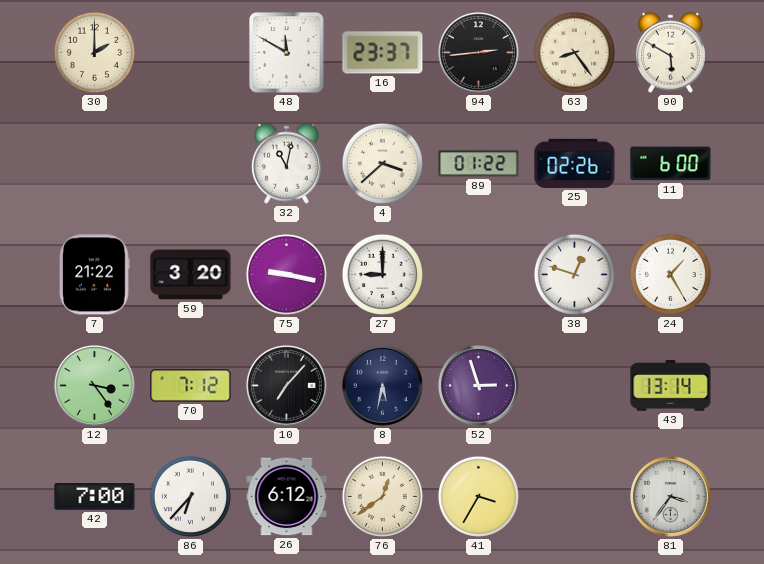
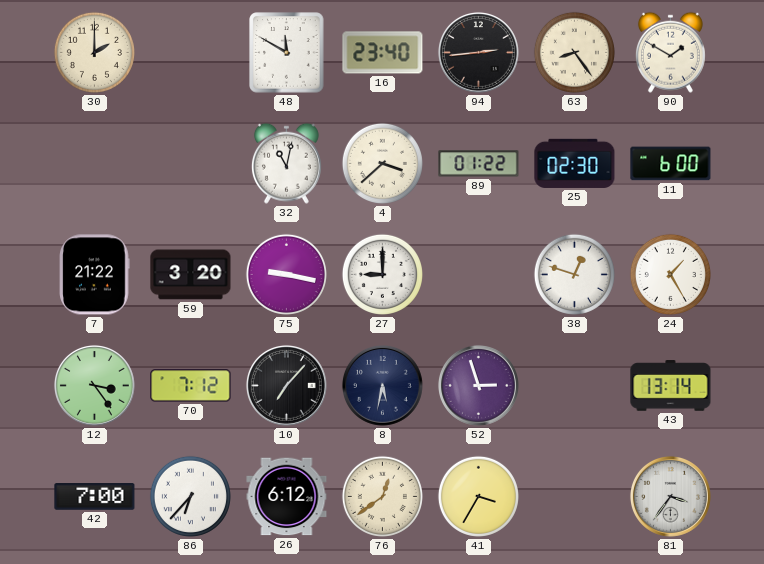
16: 23:37 -> 23:40 (383, 53)
90: 5:50 -> 1:50 (670, 52)
25: 02:26 -> 02:30 (575, 163)
